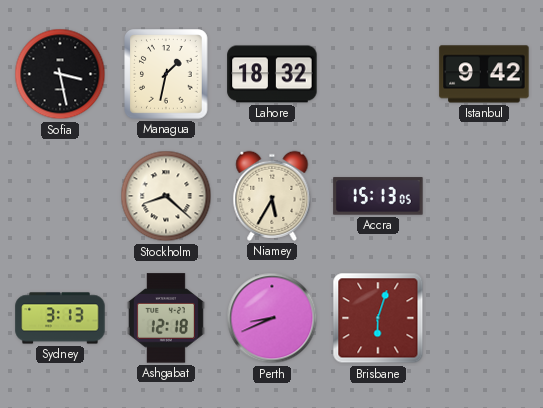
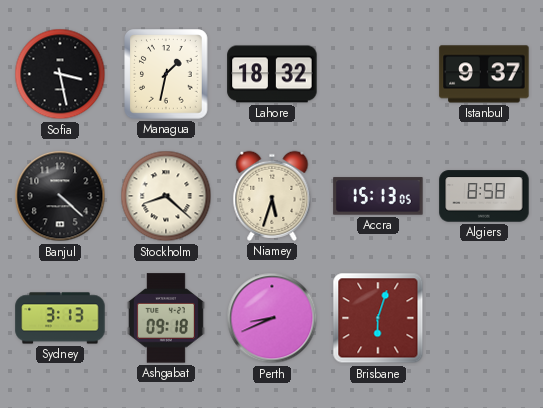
Istanbul: 9:42 -> 9:37 (484, 74)
Banjul: none -> 4:22 (60, 196)
Niamey: 5:35 -> 5:33 (272, 196)
Algiers: none -> 8:58 (484, 196)
Ashgabat: 12:18 -> 09:18 (166, 318)
